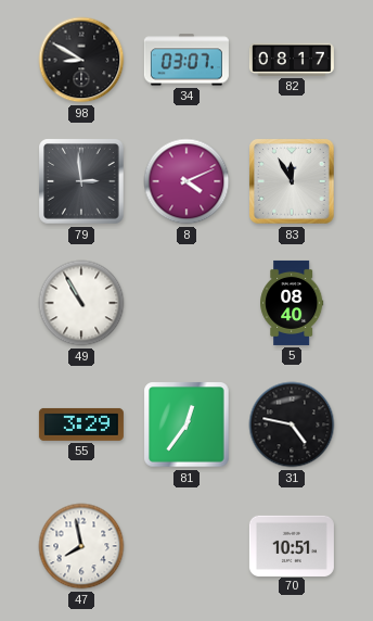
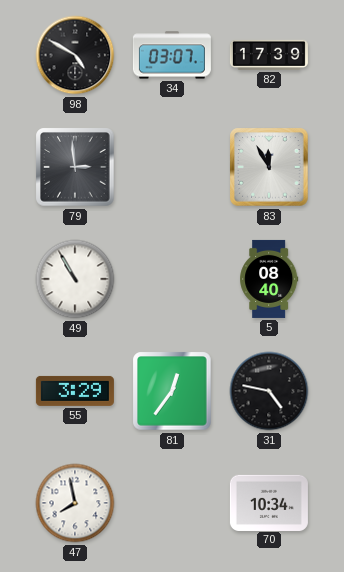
98: 8:50 -> 4:50 (75, 55)
82: 08:17 -> 17:39 (269, 55)
8: 4:11 -> none (186, 181)
70: 10:51 -> 10:34 (269, 502)
